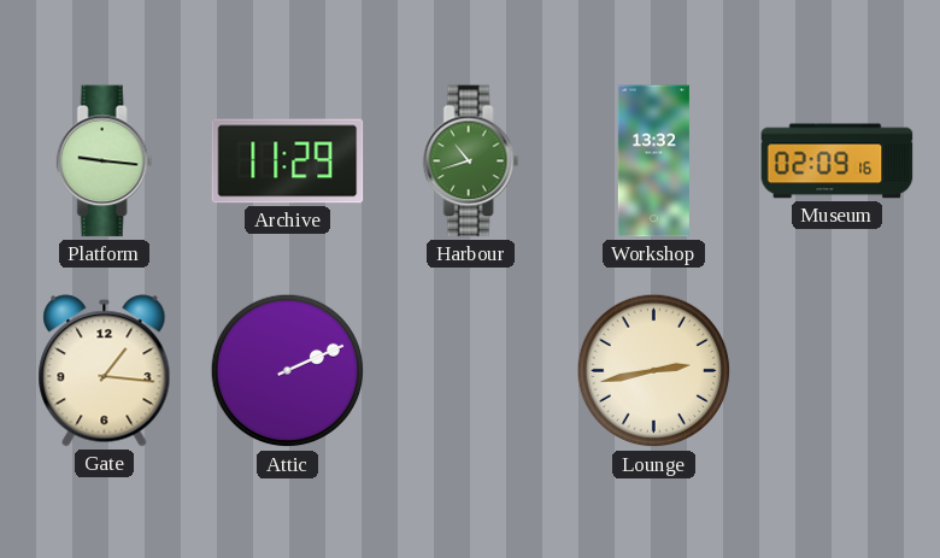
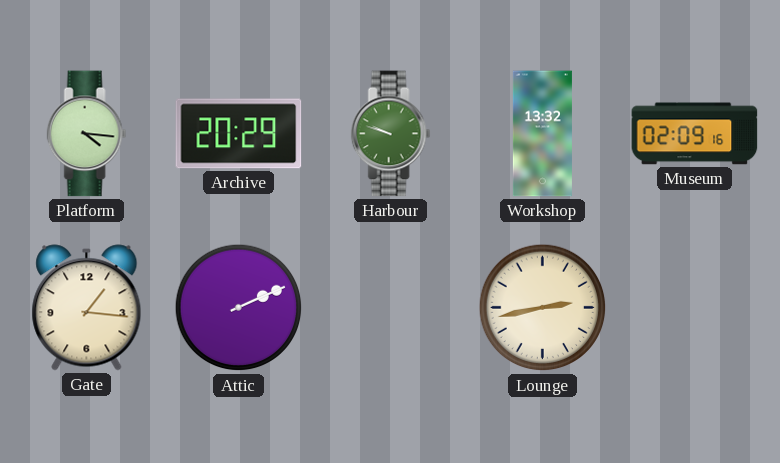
Platform: 9:16 -> 4:16 (87, 134)
Archive: 11:29 -> 20:29 (239, 134)
Harbour: 10:42 -> 9:48 (391, 134)
